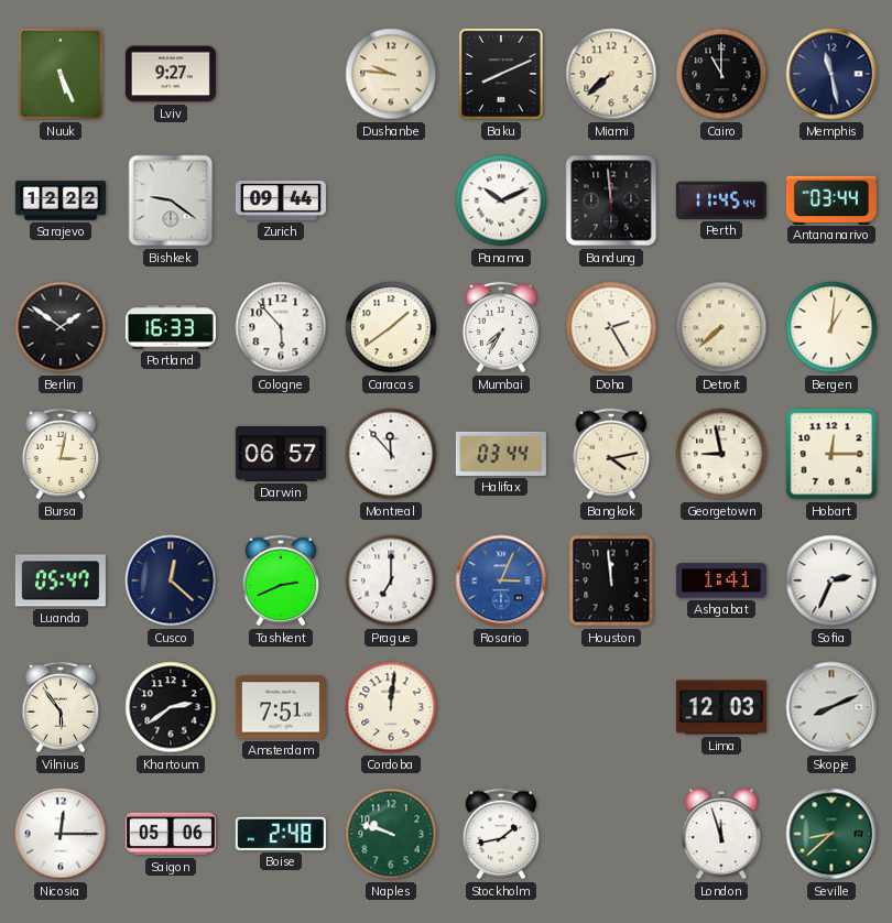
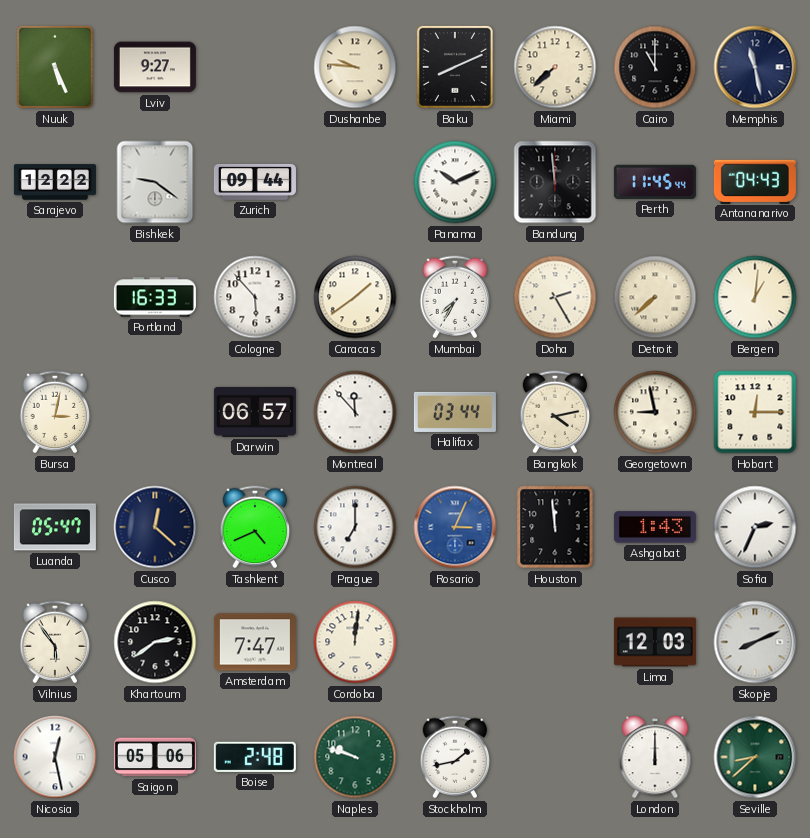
Antananarivo: 03:44 -> 04:43 (755, 181)
Berlin: 1:51 -> none (61, 327)
Tashkent: 2:41 -> 4:41 (255, 527)
Ashgabat: 1:41 -> 1:43 (655, 527)
Amsterdam: 7:51 -> 7:47 (255, 642)
Nicosia: 12:15 -> 12:28 (55, 757)
London: 11:57 -> 12:00 (655, 758)
